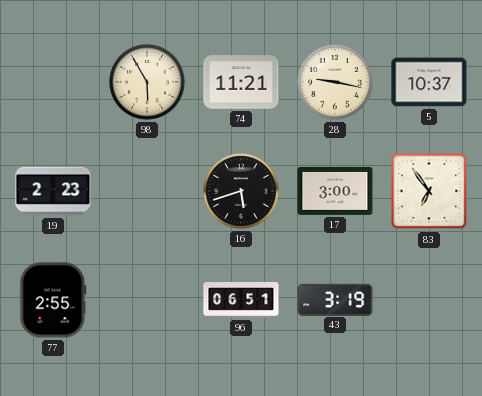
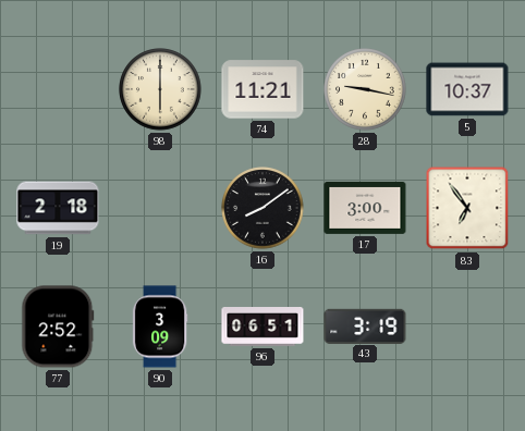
98: 5:55 -> 6:00 (160, 89)
19: 2:23 -> 2:18 (58, 208)
16: 5:42 -> 8:09 (262, 208)
77: 2:55 -> 2:52 (58, 327)
90: none -> 3:09 (160, 327)
